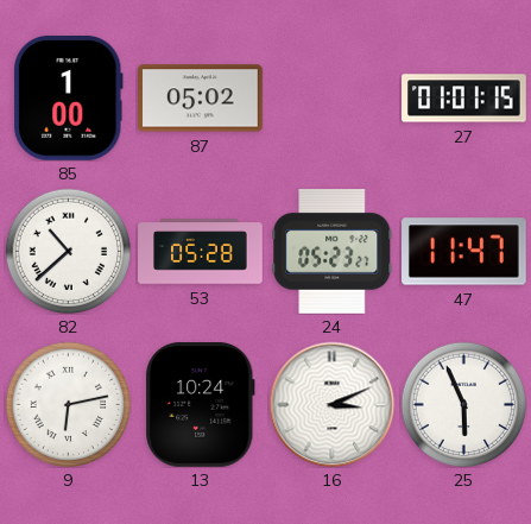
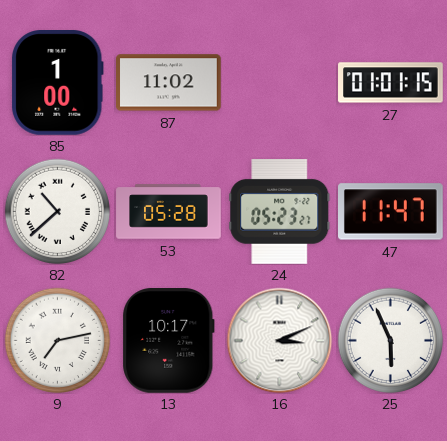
87: 05:02 -> 11:02 (169, 83)
9: 6:13 -> 7:13 (57, 340)
13: 10:24 -> 10:17 (169, 341)
